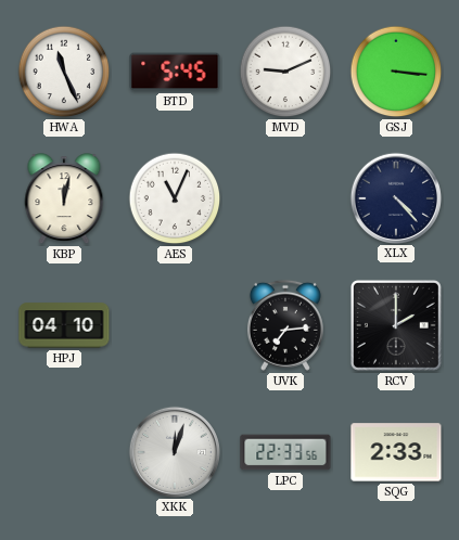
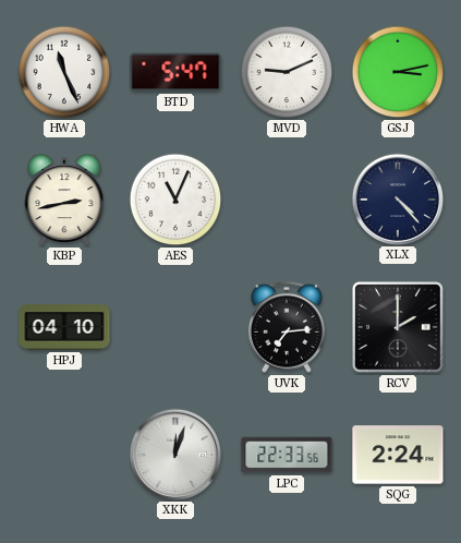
BTD: 5:45 -> 5:47 (175, 72)
GSJ: 3:16 -> 3:13 (398, 72)
KBP: 12:02 -> 2:43 (64, 201)
SQG: 2:33 -> 2:24 (398, 455)
